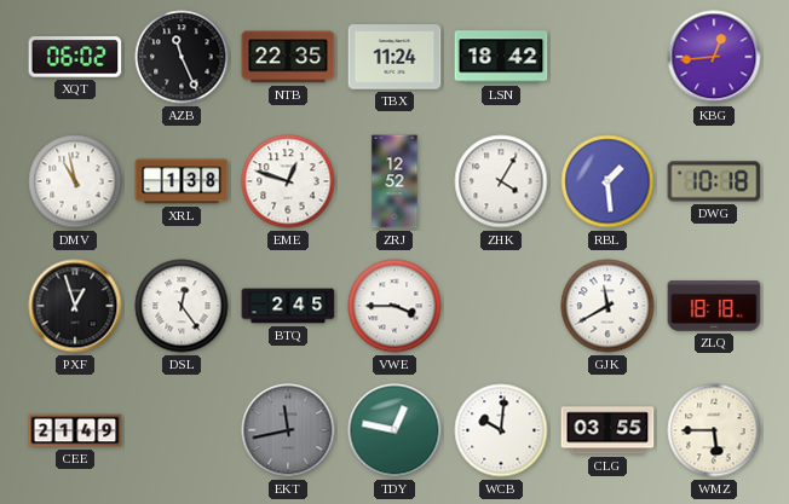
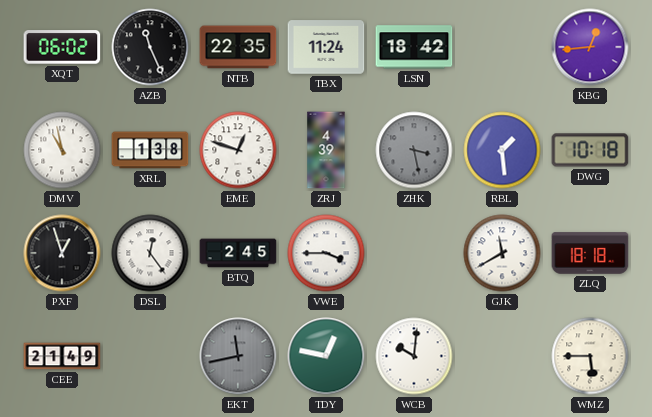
ZRJ: 12:52 -> 4:39 (326, 150)
ZHK: 4:05 -> 3:28 (414, 150)
ZHK dial: white -> grey (414, 150)
CLG: 03:55 -> none (607, 430)
